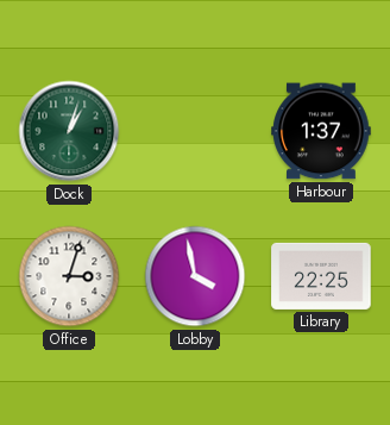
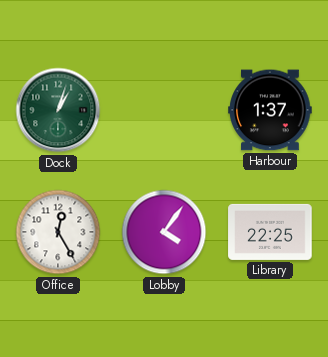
Office: 3:03 -> 12:25 (58, 232)
Lobby: 3:58 -> 4:06 (164, 232)
